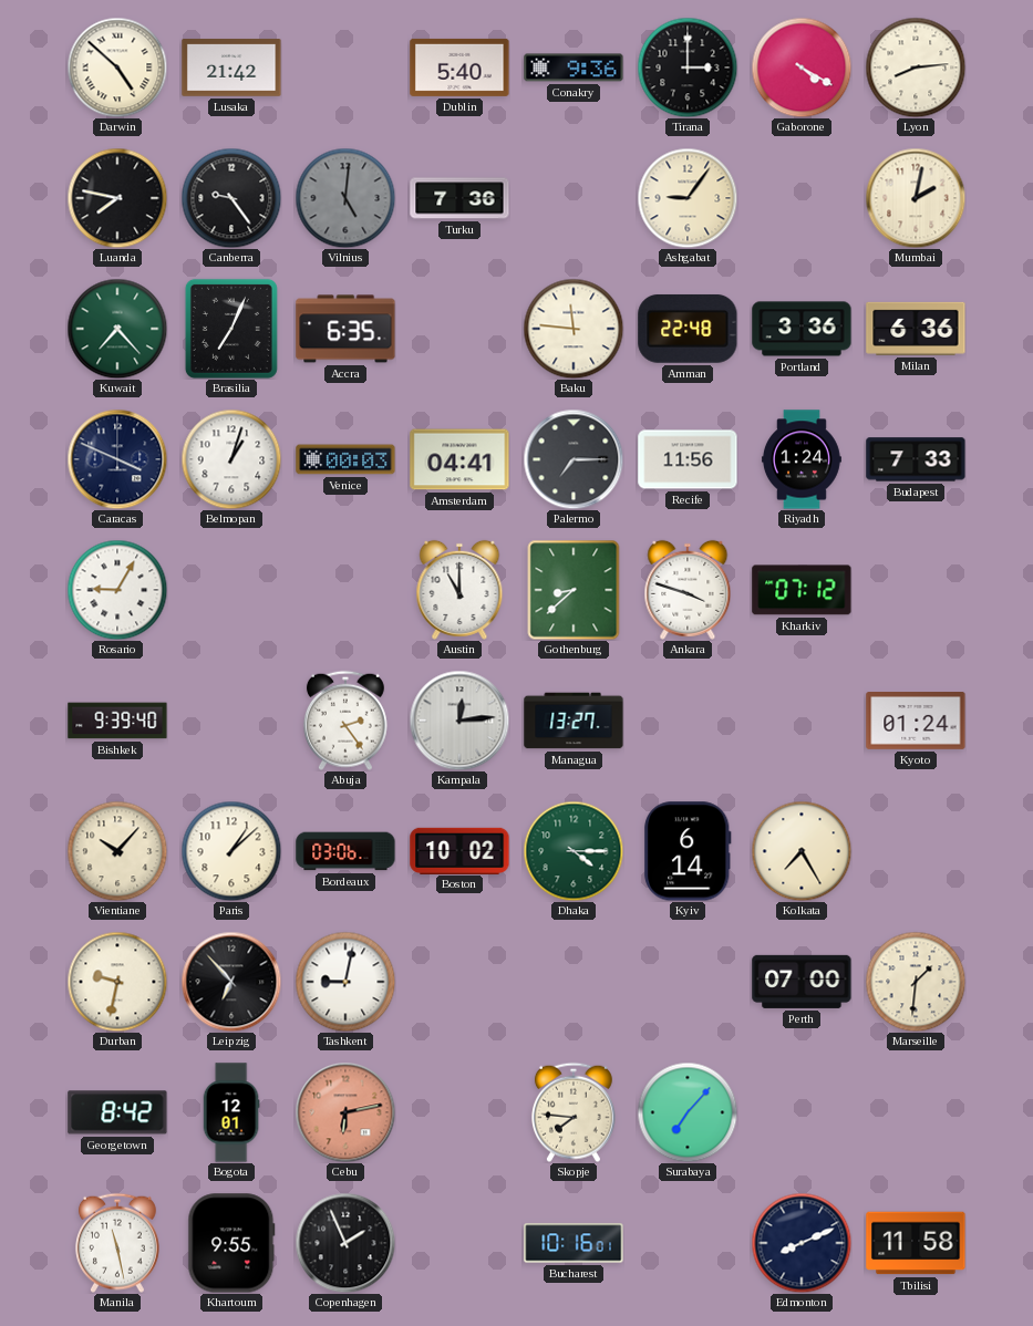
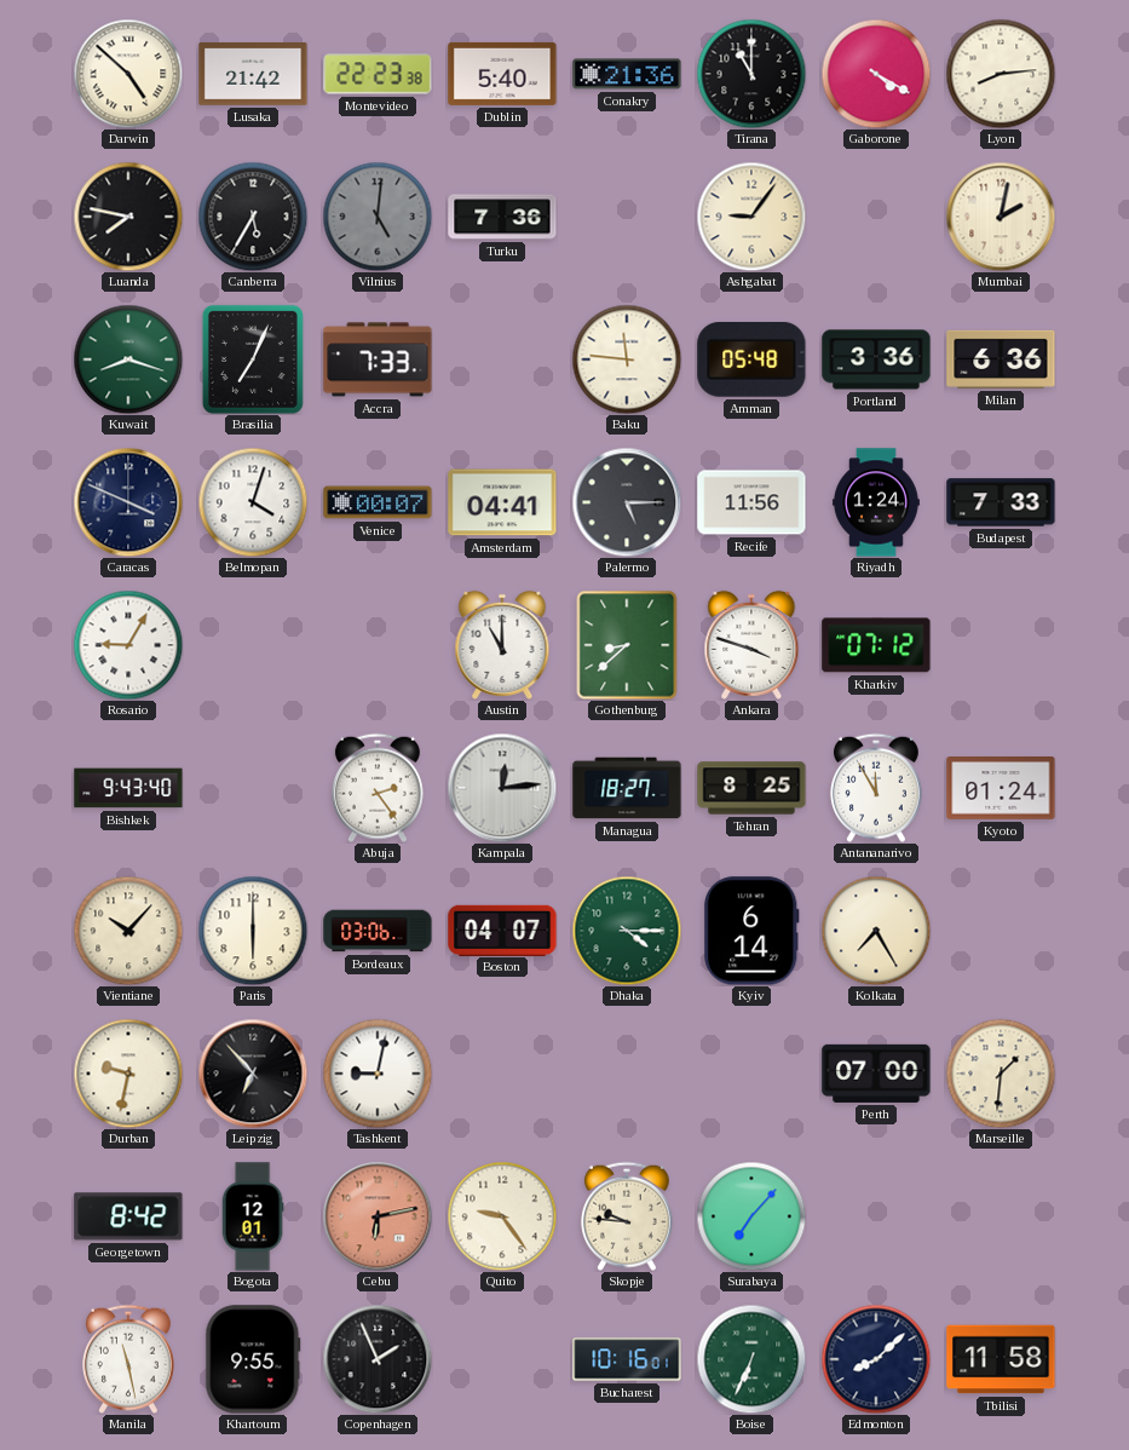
Montevideo: none -> 22:23 (378, 74)
Conakry: 9:36 -> 21:36 (627, 74)
Tirana: 3:00 -> 11:00 (751, 74)
Canberra: 9:24 -> 5:35 (253, 217)
Kuwait: 7:23 -> 8:18 (128, 359)
Accra: 6:35 -> 7:33 (378, 359)
Amman: 22:48 -> 05:48 (751, 359)
Belmopan: 1:03 -> 4:03 (253, 502)
Venice: 00:03 -> 00:07 (378, 502)
Palermo: 7:15 -> 5:15 (627, 502)
Bishkek: 9:39 -> 9:43 (128, 788)
Managua: 13:27 -> 18:27 (627, 788)
Tehran: none -> 8:25 (751, 788)
Antananarivo: none -> 11:55 (876, 788)
Paris: 1:08 -> 6:00 (253, 931)
Boston: 10:02 -> 04:07 (502, 930)
Quito: none -> 9:24 (502, 1216)
Skopje: 7:46 -> 9:46 (627, 1216)
Boise: none -> 6:34 (751, 1359)
Edmonton: 8:11 -> 8:08 (876, 1359)
